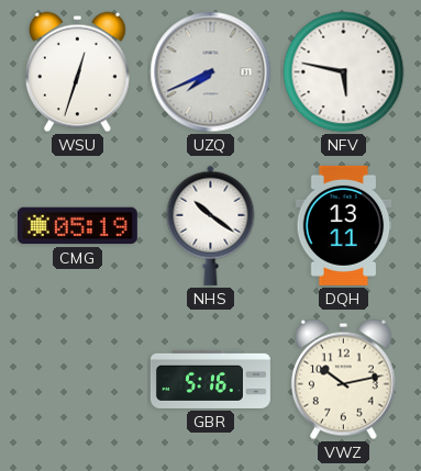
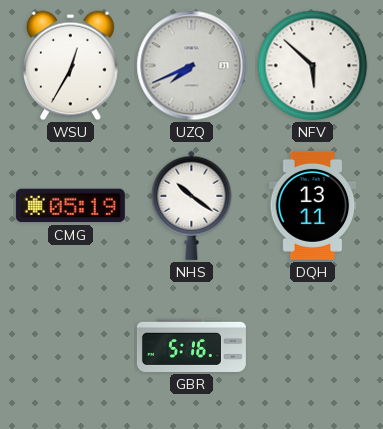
WSU: 12:33 -> 12:35 (70, 66)
NFV: 5:47 -> 5:52 (313, 66)
VWZ: 10:13 -> none (343, 380)
